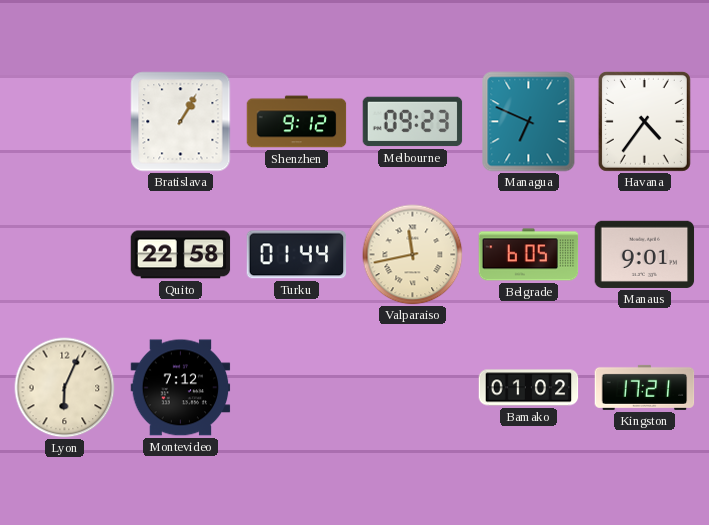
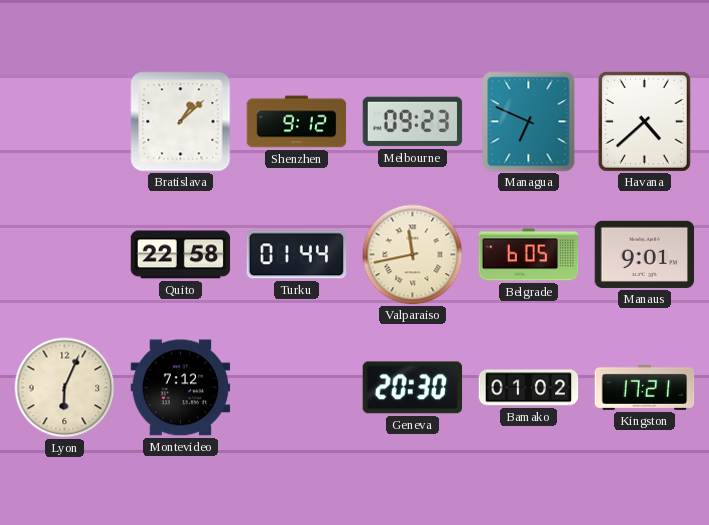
Bratislava: 1:05 -> 1:08 (181, 122)
Havana: 4:36 -> 4:38 (644, 121)
Geneva: none -> 20:30 (413, 388)
